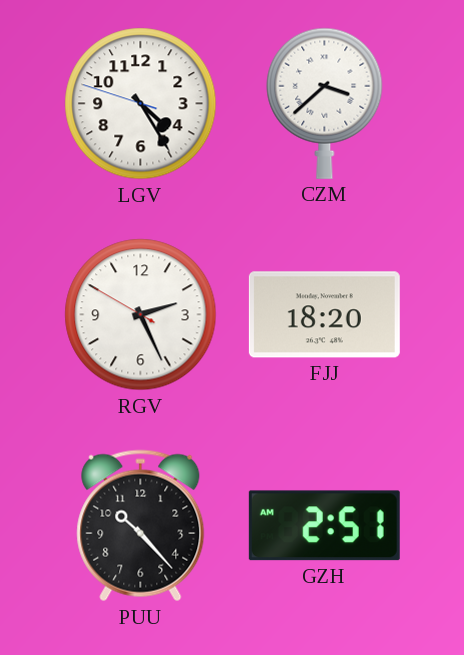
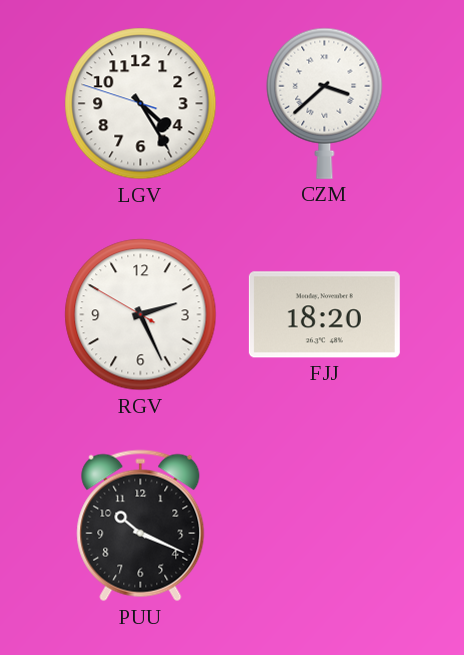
PUU: 10:23 -> 10:19 (141, 526)
GZH: 2:51 -> none (324, 526)
